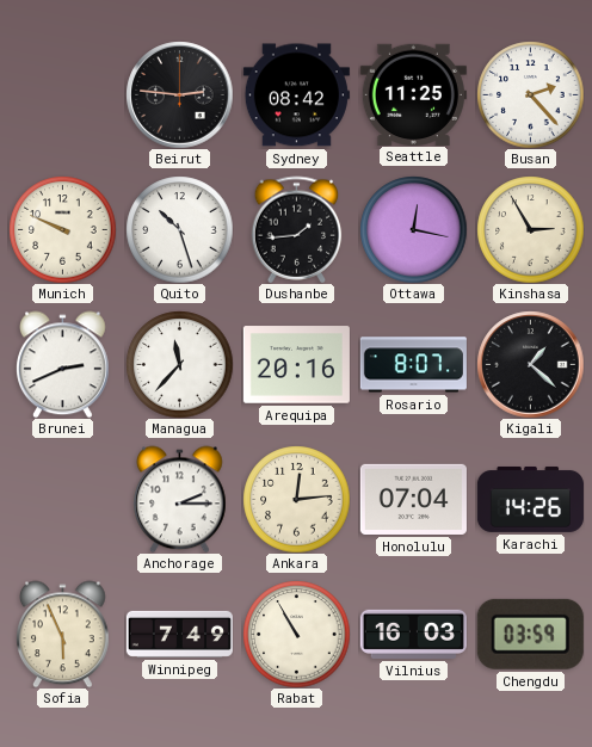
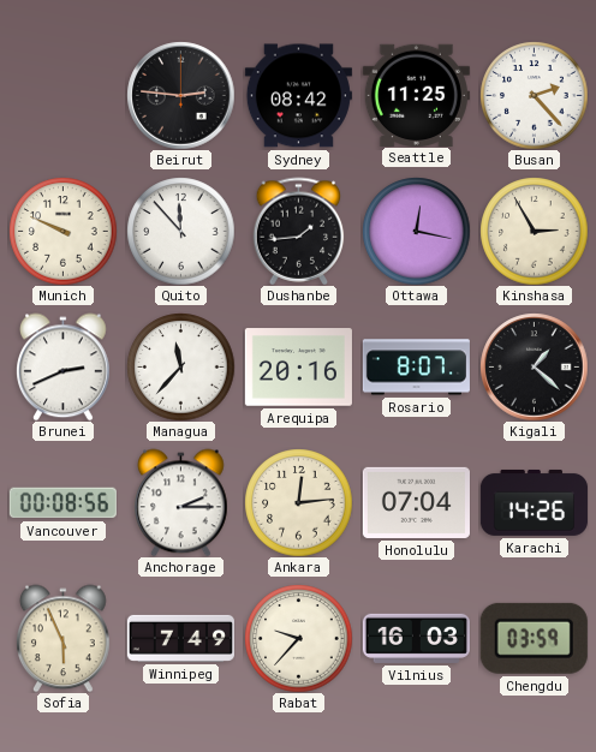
Quito: 10:27 -> 11:53 (180, 231)
Vancouver: none -> 00:08 (62, 503)
Rabat: 10:55 -> 9:37 (298, 638)
